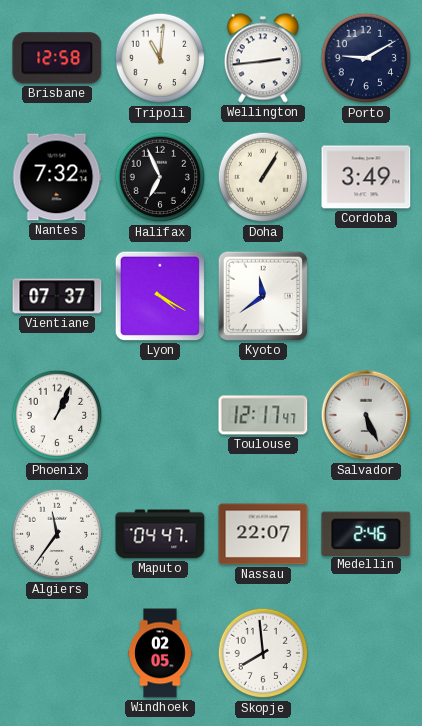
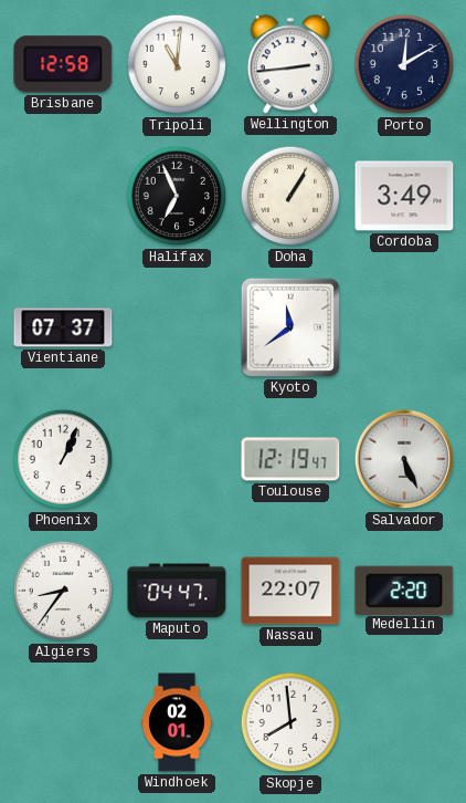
Porto: 9:10 -> 12:10 (404, 64)
Nantes: 7:32 -> none (57, 177)
Lyon: 4:20 -> none (160, 296)
Toulouse: 12:17 -> 12:19 (290, 459)
Algiers: 11:36 -> 8:36 (63, 591)
Medellin: 2:46 -> 2:20 (404, 590)
Windhoek: 02:05 -> 02:01 (177, 722)
